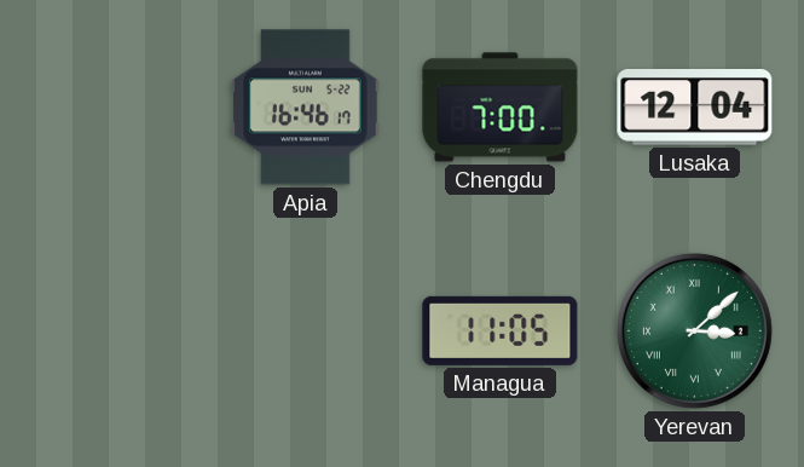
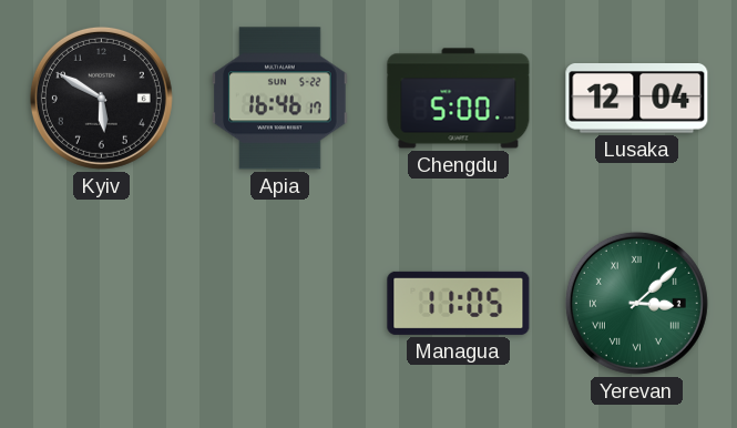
Kyiv: none -> 5:50 (101, 98)
Chengdu: 7:00 -> 5:00 (459, 99)
